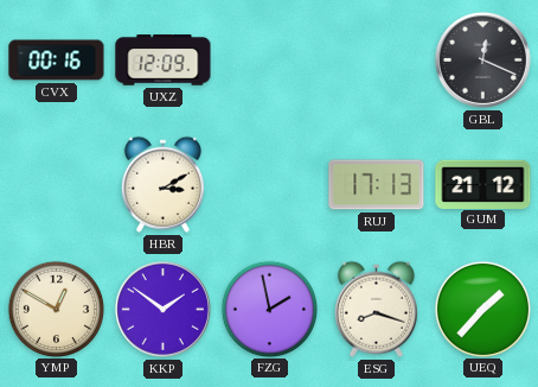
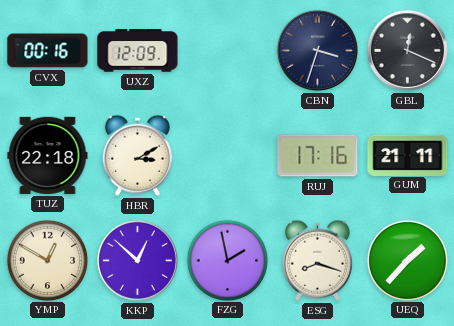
CBN: none -> 3:33 (317, 50)
TUZ: none -> 22:18 (48, 155)
RUJ: 17:13 -> 17:16 (318, 156)
GUM: 21:12 -> 21:11 (408, 155)
KKP: 1:51 -> 12:52 (137, 260)
